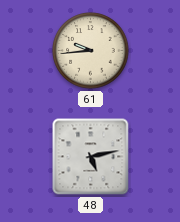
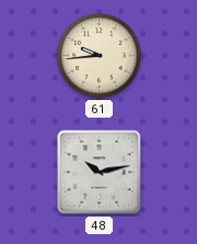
48: 5:13 -> 10:13 (100, 173)
